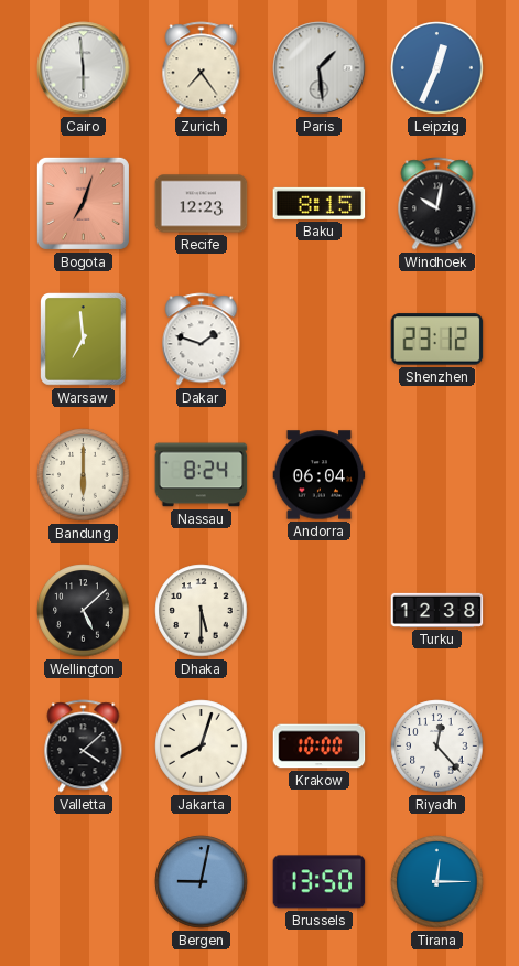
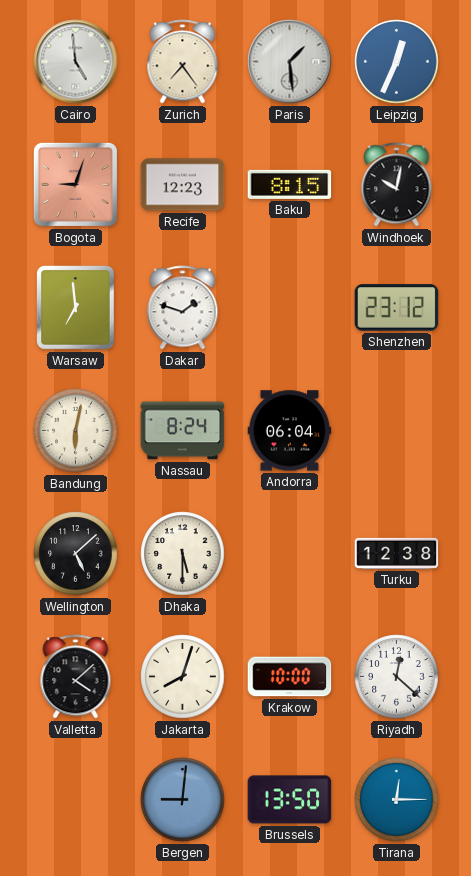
Cairo: 5:59 -> 4:59 (76, 62)
Bogota: 7:03 -> 9:03 (75, 184)
Bandung: 6:00 -> 6:02 (76, 431)
Riyadh: 12:23 -> 12:22 (397, 677)
Bergen: 9:02 -> 9:01 (183, 800)
